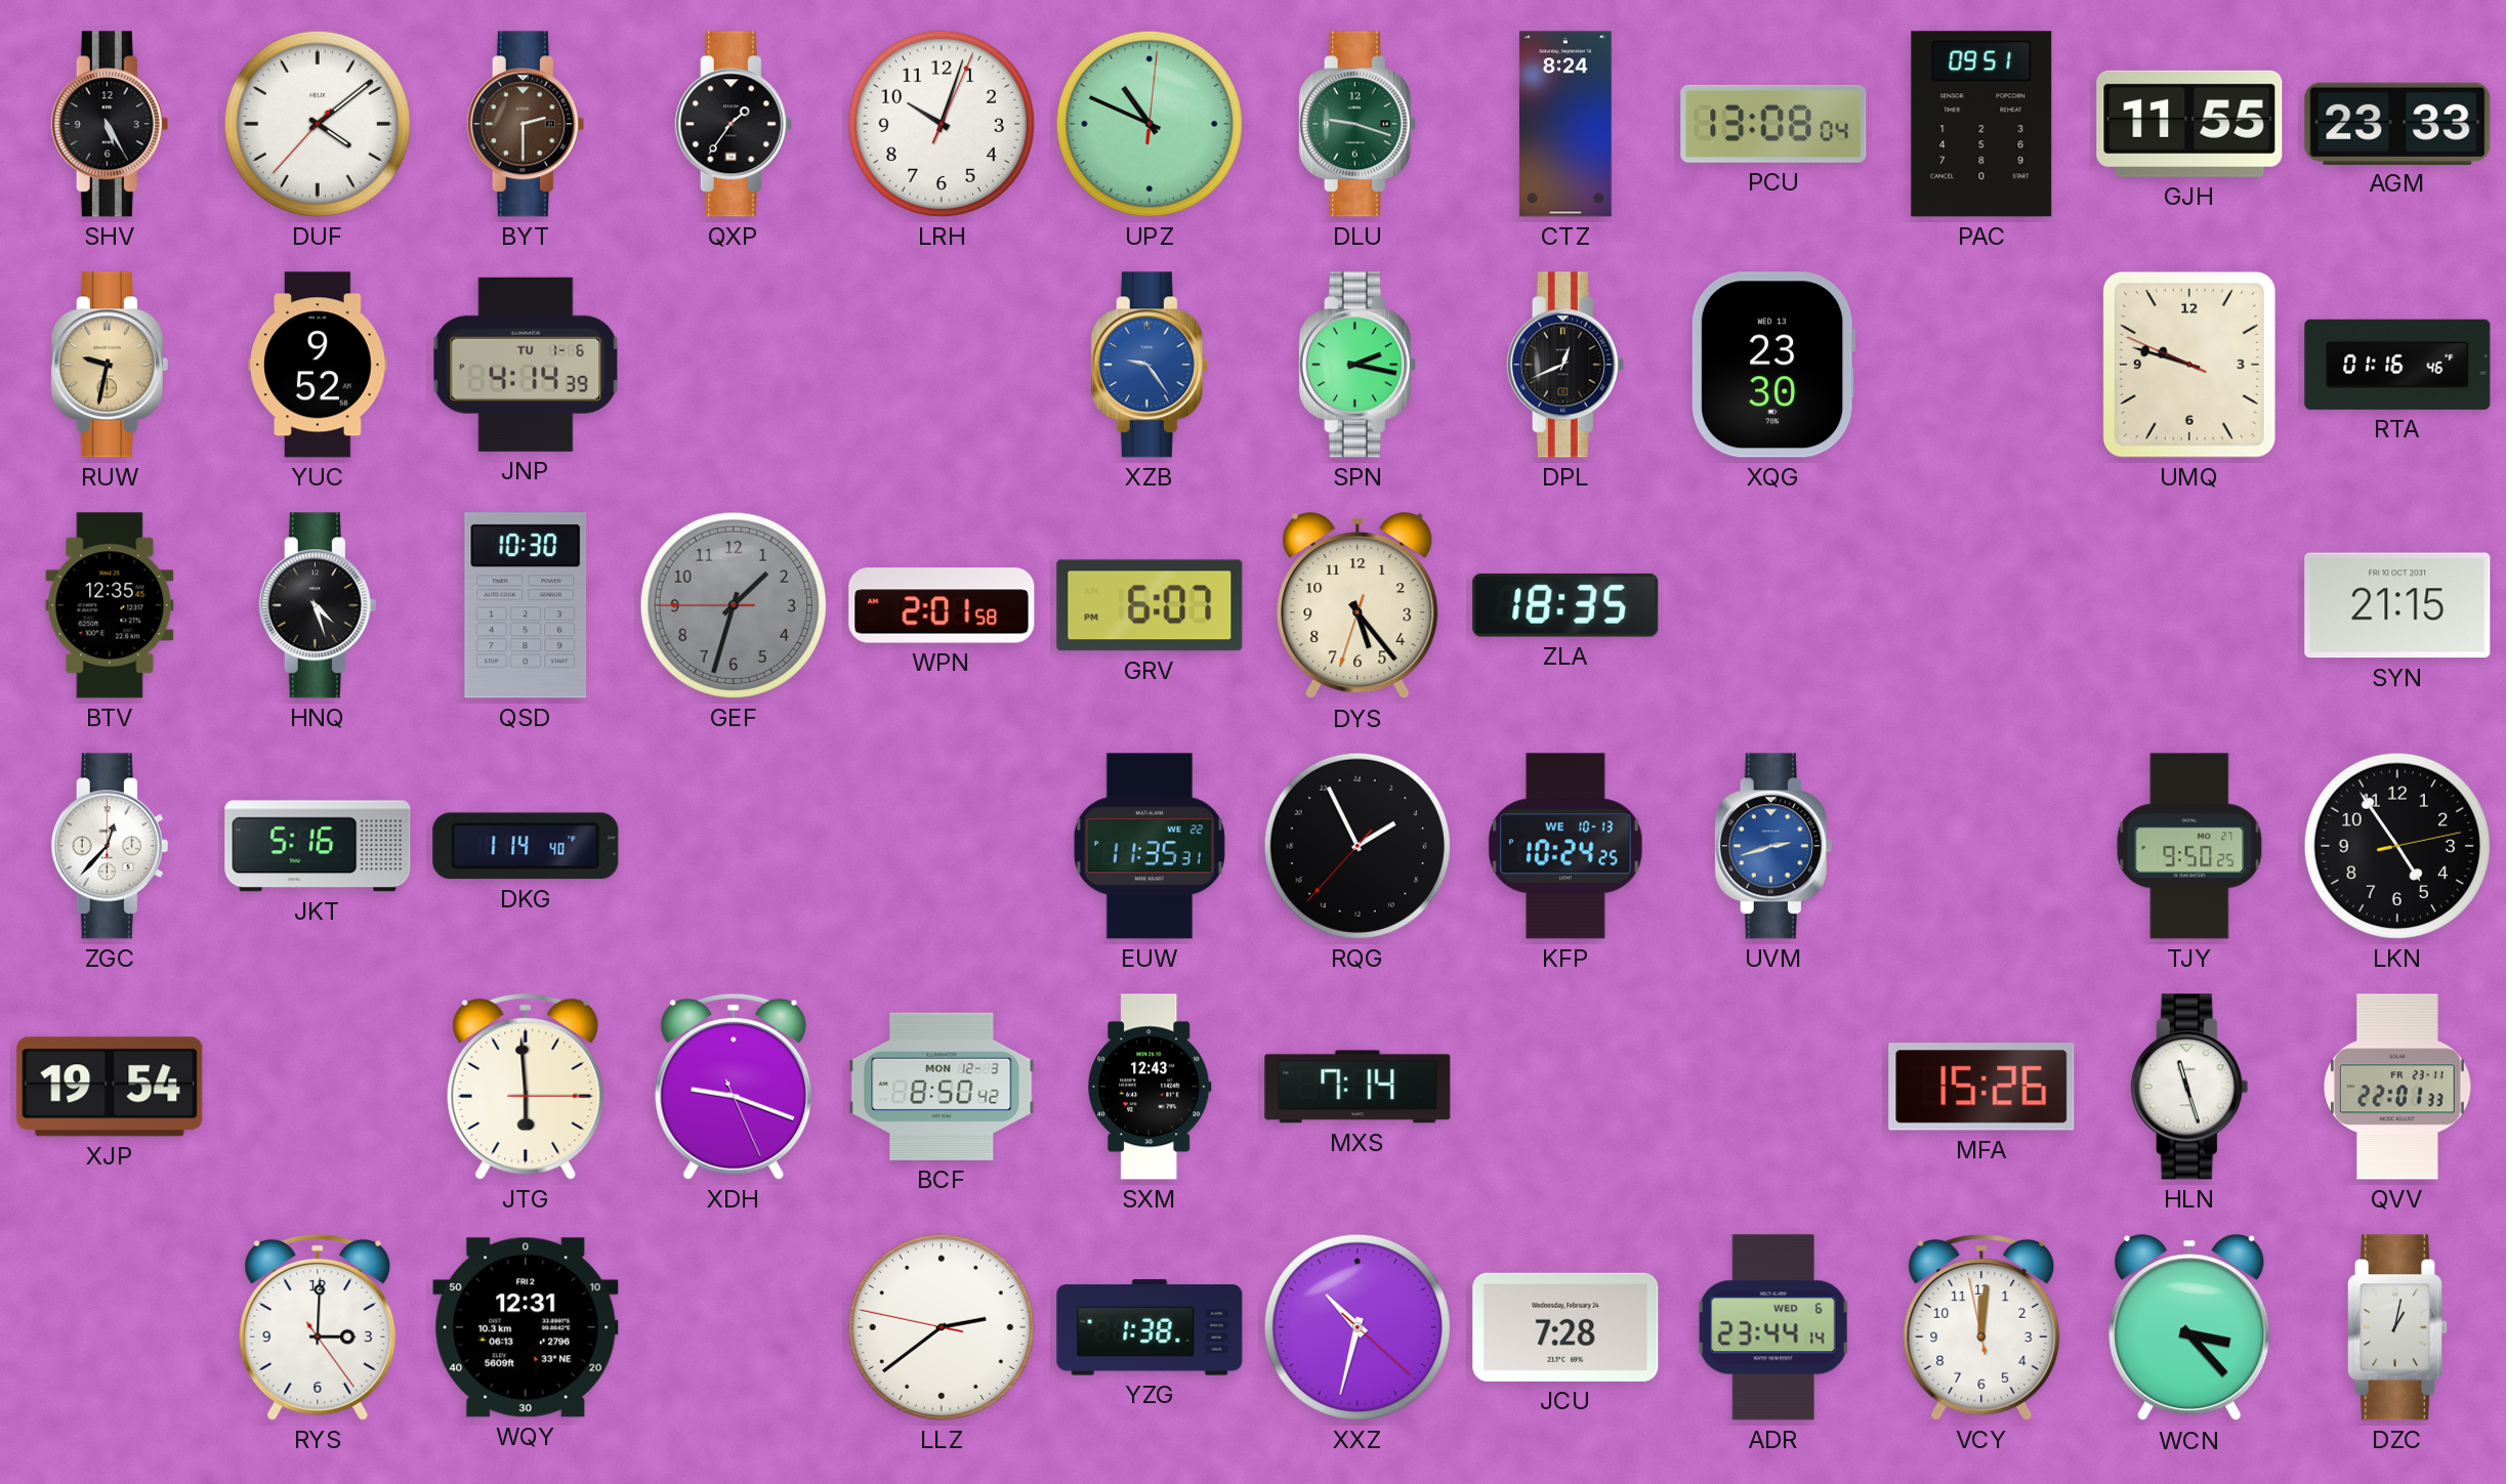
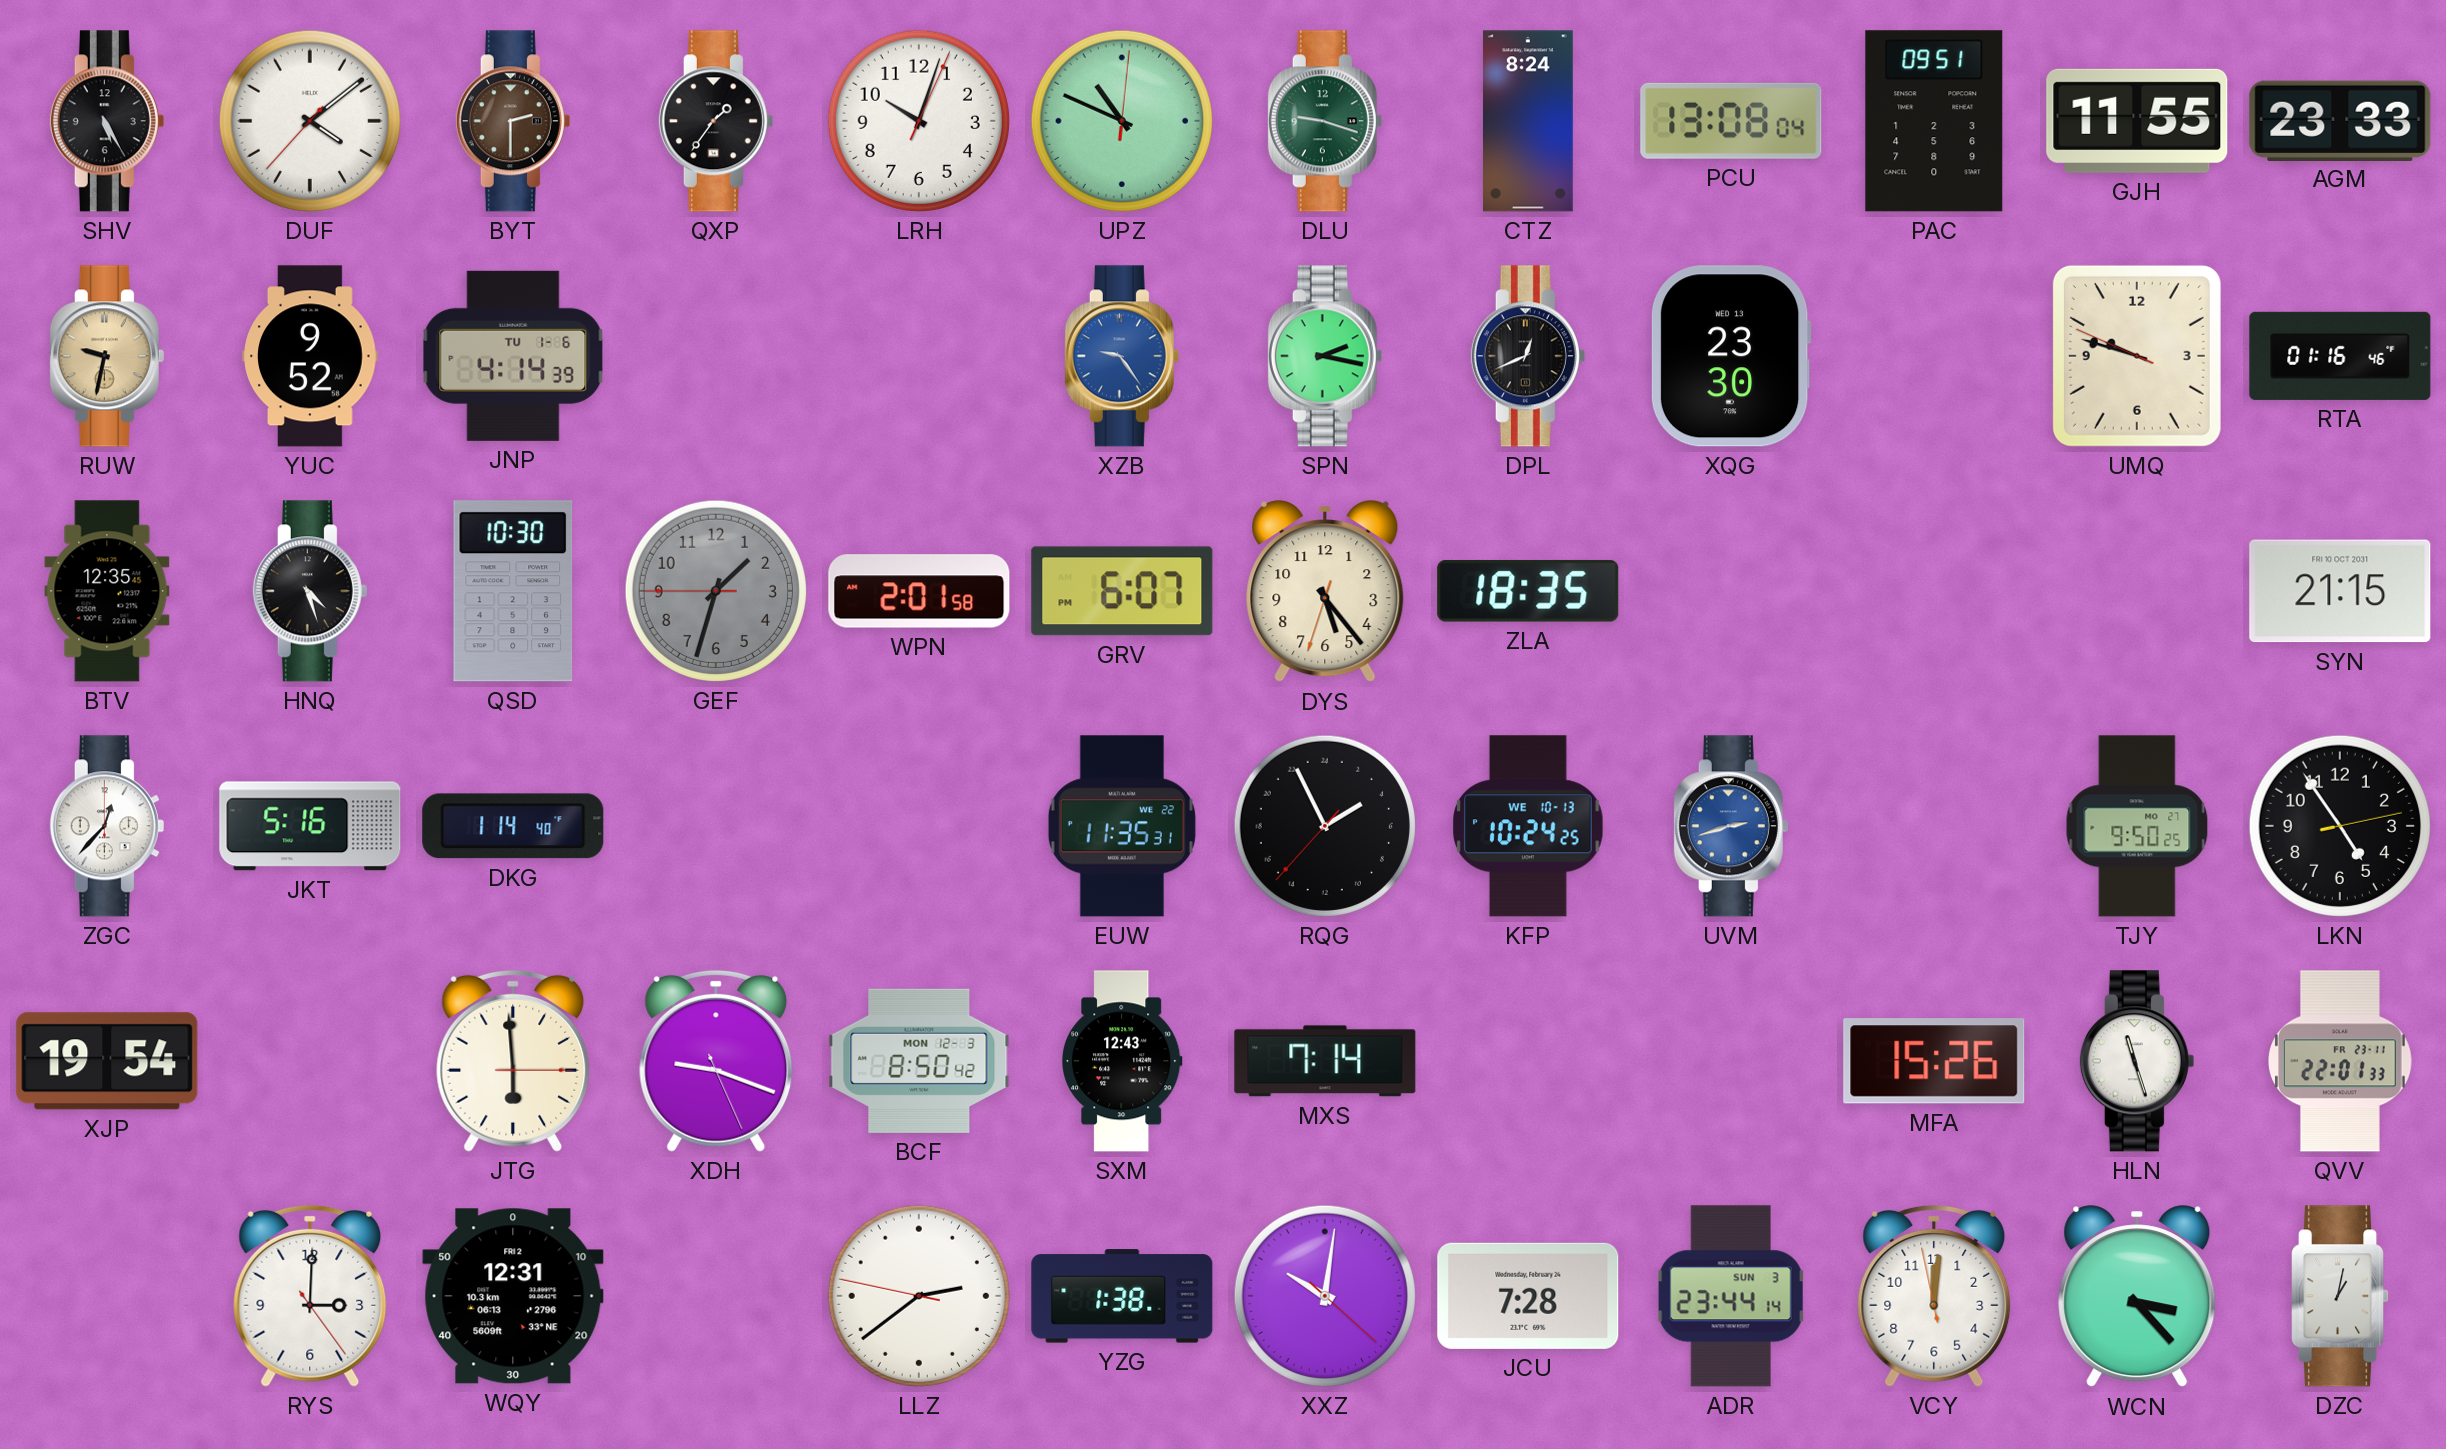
XXZ: 10:32 -> 10:01 (1325, 1296)
ADR date: WED 6 -> SUN 3 (1731, 1296)
